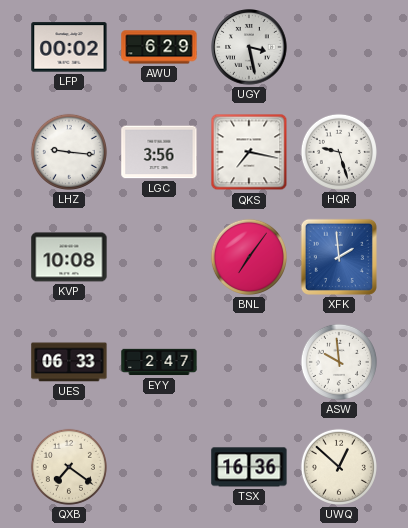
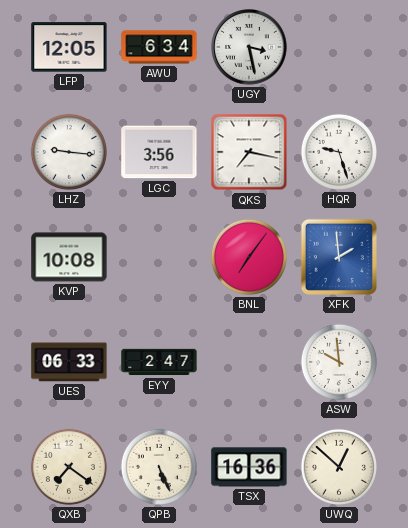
LFP: 00:02 -> 12:05 (69, 47)
AWU: 6:29 -> 6:34 (159, 47)
QPB: none -> 5:26 (159, 467)
